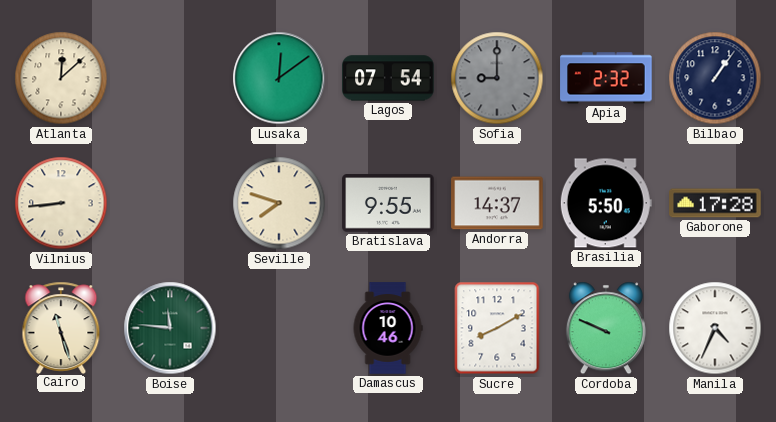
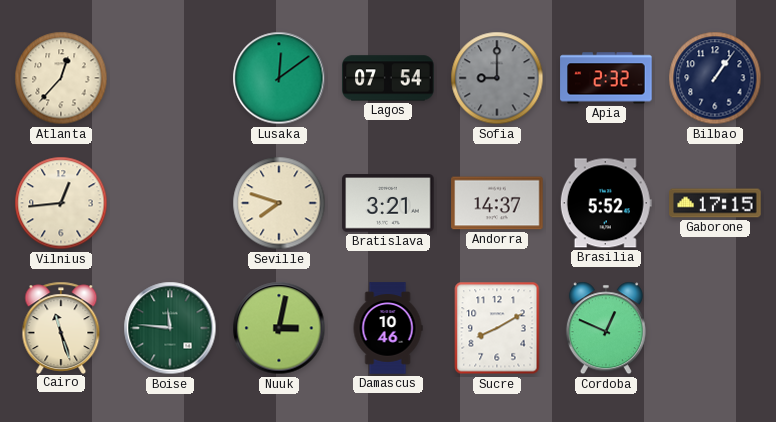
Atlanta: 12:08 -> 12:37 (61, 78)
Vilnius: 8:44 -> 12:44 (61, 203)
Bratislava: 9:55 -> 3:21 (388, 203)
Brasilia: 5:50 -> 5:52 (606, 203)
Gaborone: 17:28 -> 17:15 (715, 203)
Nuuk: none -> 3:02 (279, 328)
Cordoba: 9:49 -> 12:49 (606, 328)
Manila: 4:34 -> none (715, 328)
